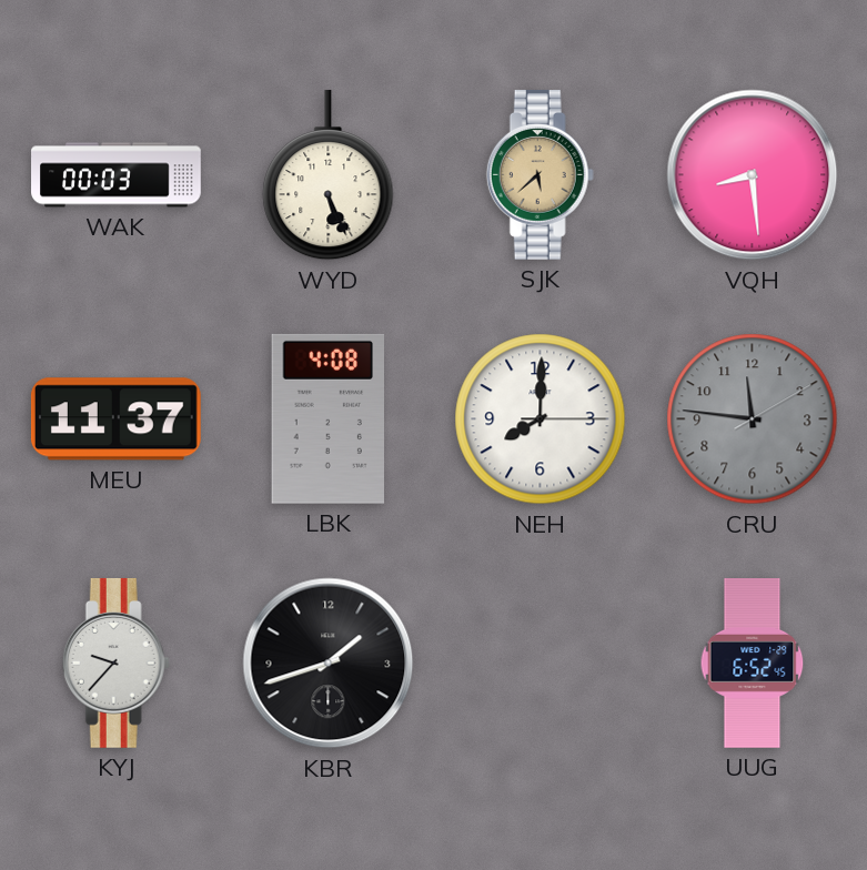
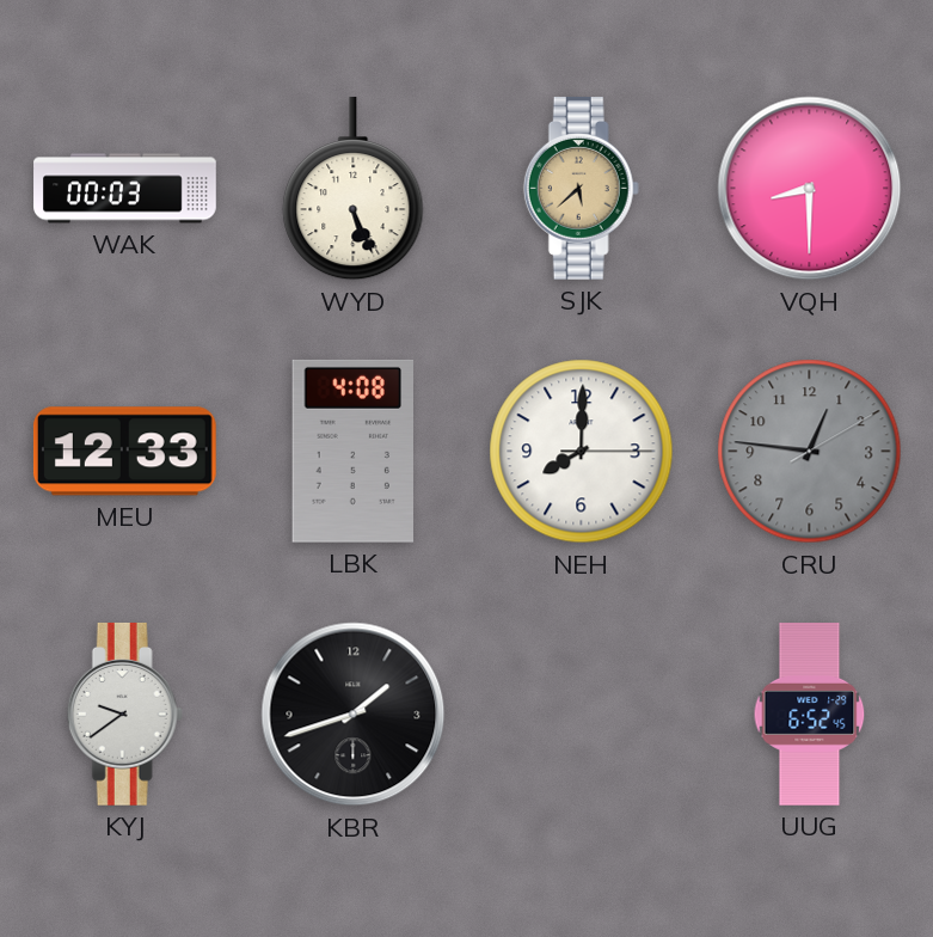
VQH: 8:29 -> 8:30 (810, 189)
MEU: 11:37 -> 12:33 (124, 452)
CRU: 11:46 -> 12:46 (810, 452)
KYJ: 9:37 -> 9:39 (124, 714)
